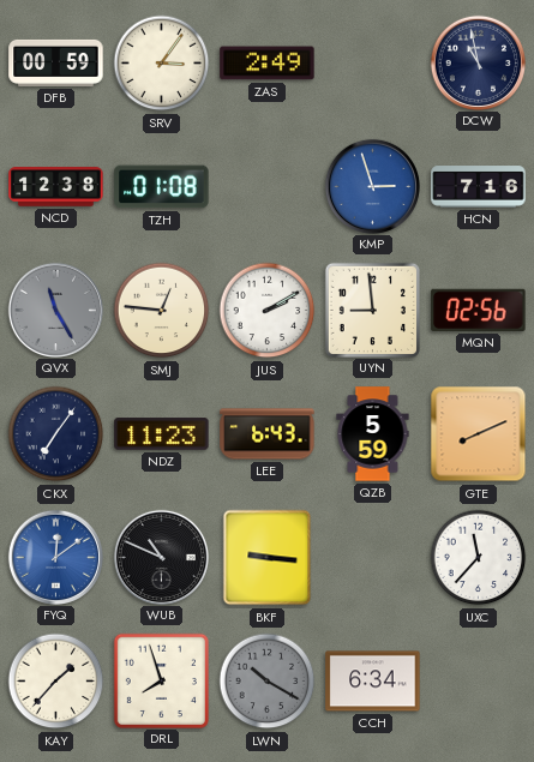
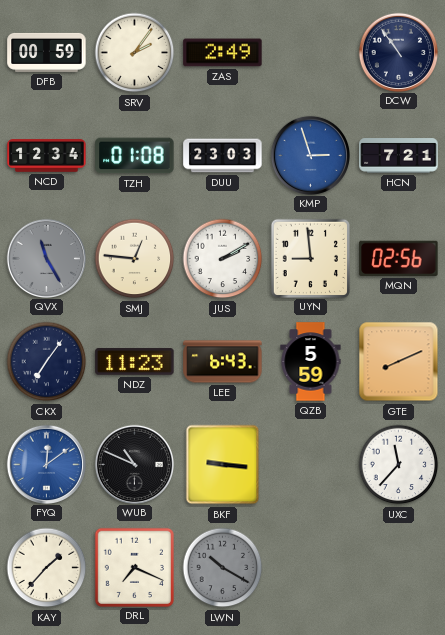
SRV: 3:06 -> 2:06 (135, 53)
DCW: 10:58 -> 10:54 (398, 52)
NCD: 12:38 -> 12:34 (47, 156)
DUU: none -> 23:03 (223, 156)
HCN: 7:16 -> 7:21 (399, 156)
DRL: 7:57 -> 7:19 (134, 567)
CCH: 6:34 -> none (373, 682)
